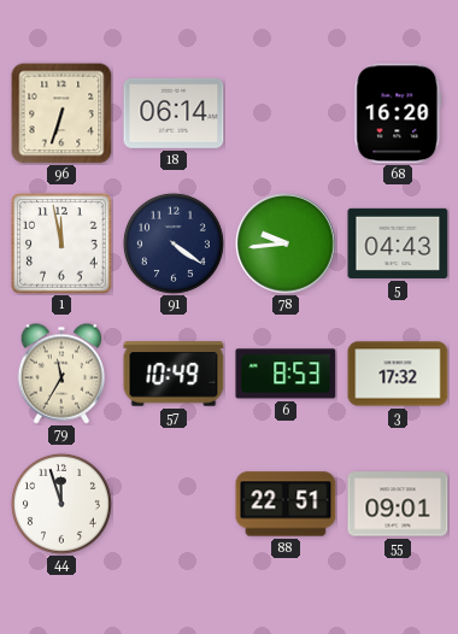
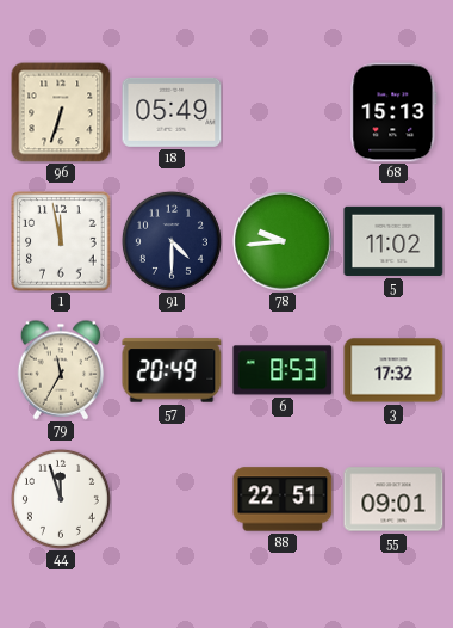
18: 06:14 -> 05:49 (172, 112)
68: 16:20 -> 15:13 (393, 112)
91: 4:21 -> 4:30 (172, 241)
5: 04:43 -> 11:02 (393, 241)
57: 10:49 -> 20:49 (172, 370)
